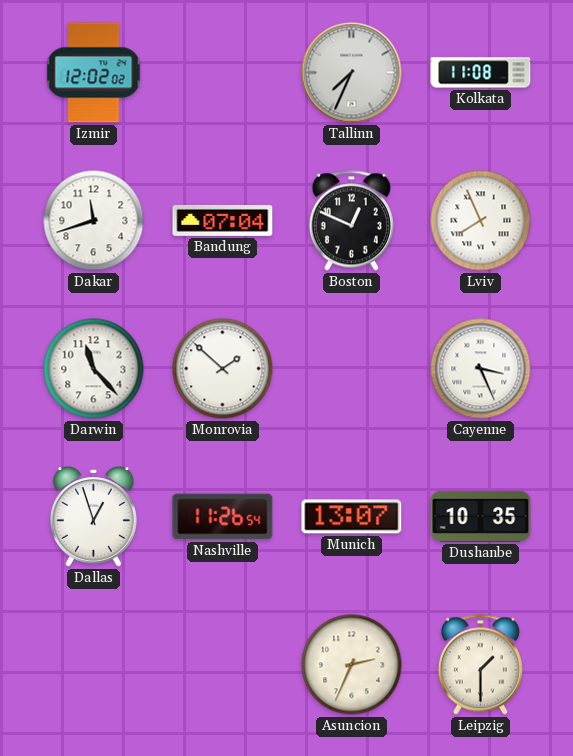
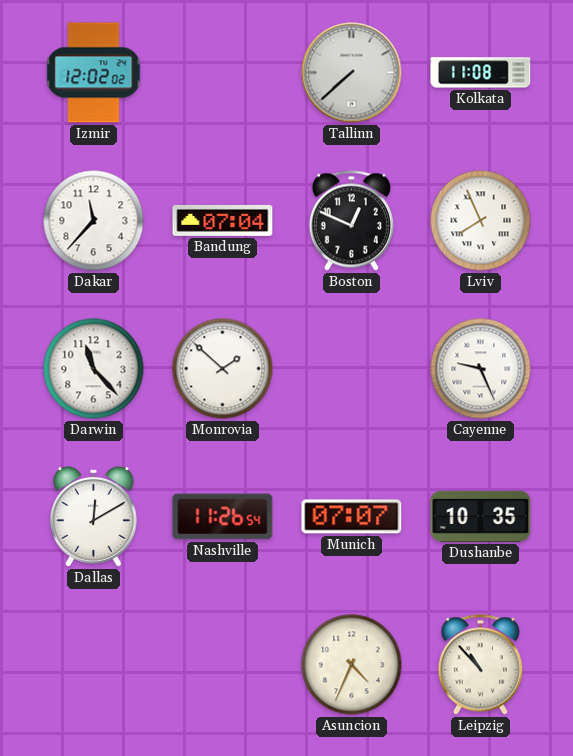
Tallinn: 7:34 -> 7:38 (352, 73)
Dakar: 11:42 -> 11:37 (94, 221)
Cayenne: 3:26 -> 9:26 (481, 369)
Dallas: 12:57 -> 12:10 (93, 517)
Munich: 13:07 -> 07:07 (352, 517)
Asuncion: 2:34 -> 4:34 (352, 665)
Leipzig: 1:30 -> 10:53 (480, 665)
